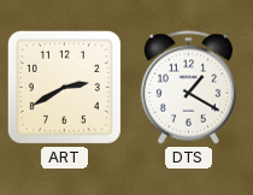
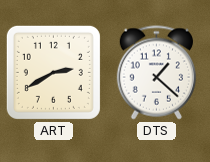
DTS: 1:20 -> 1:22 (156, 73)
